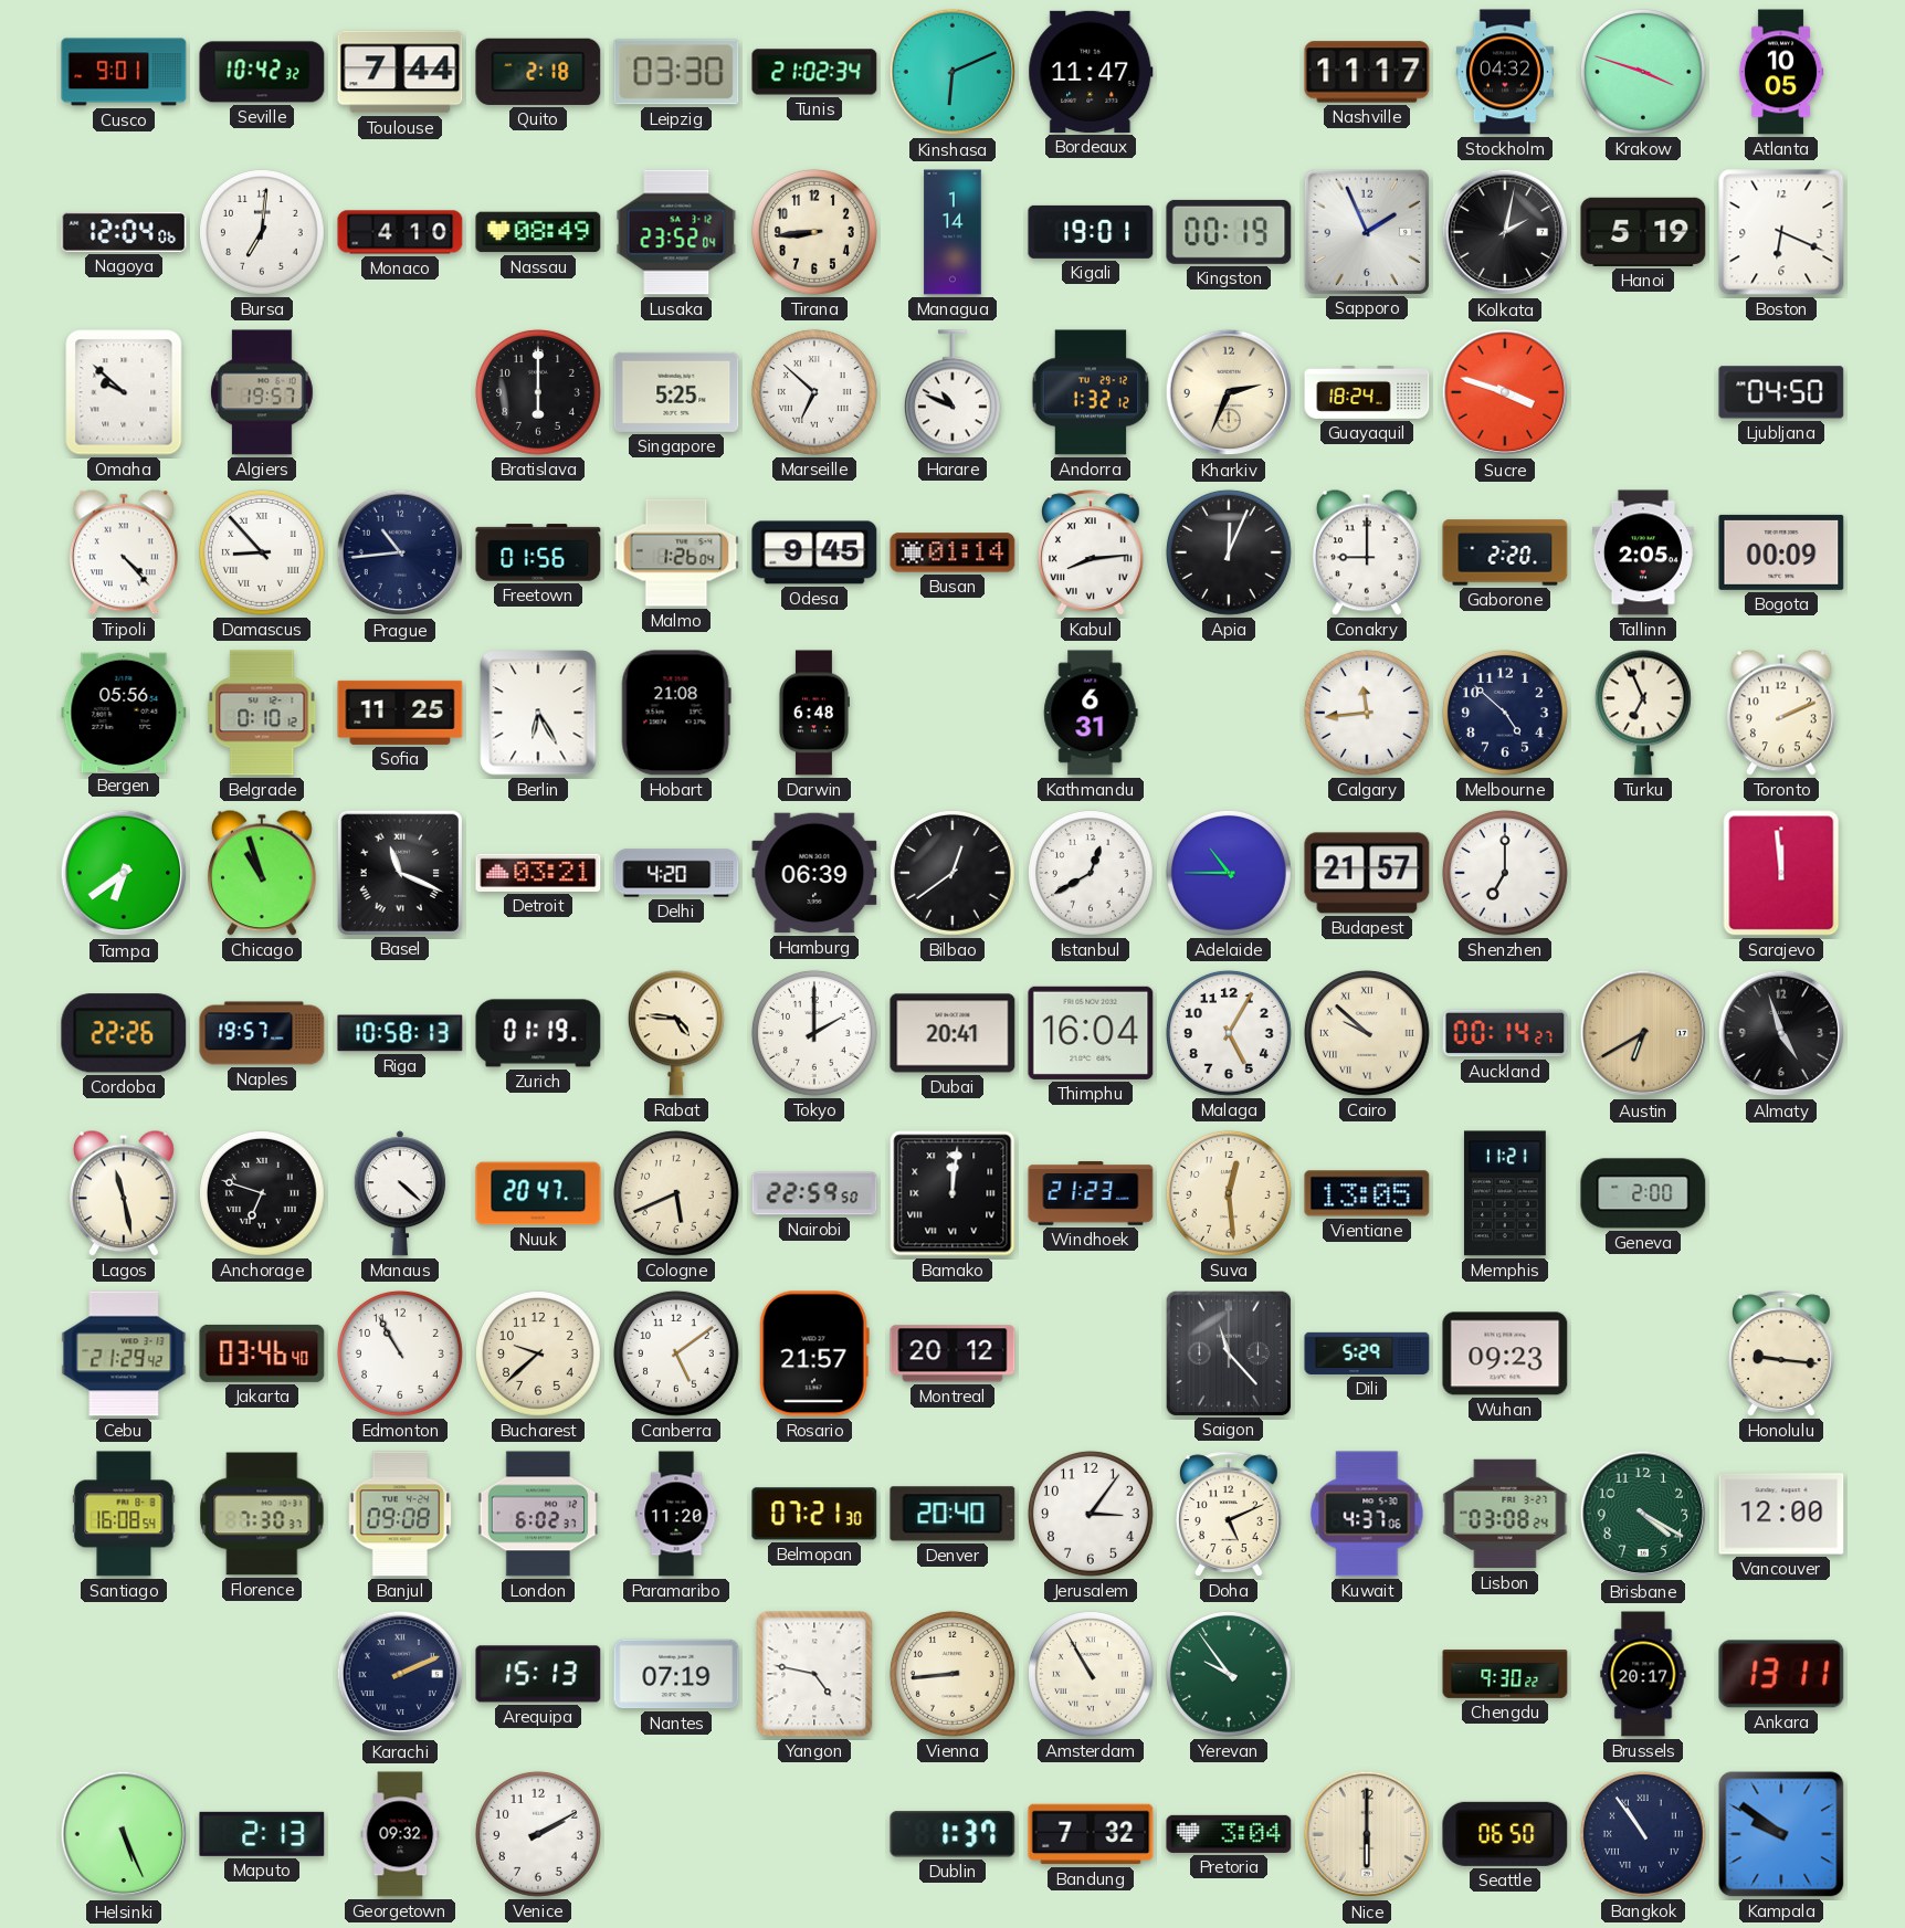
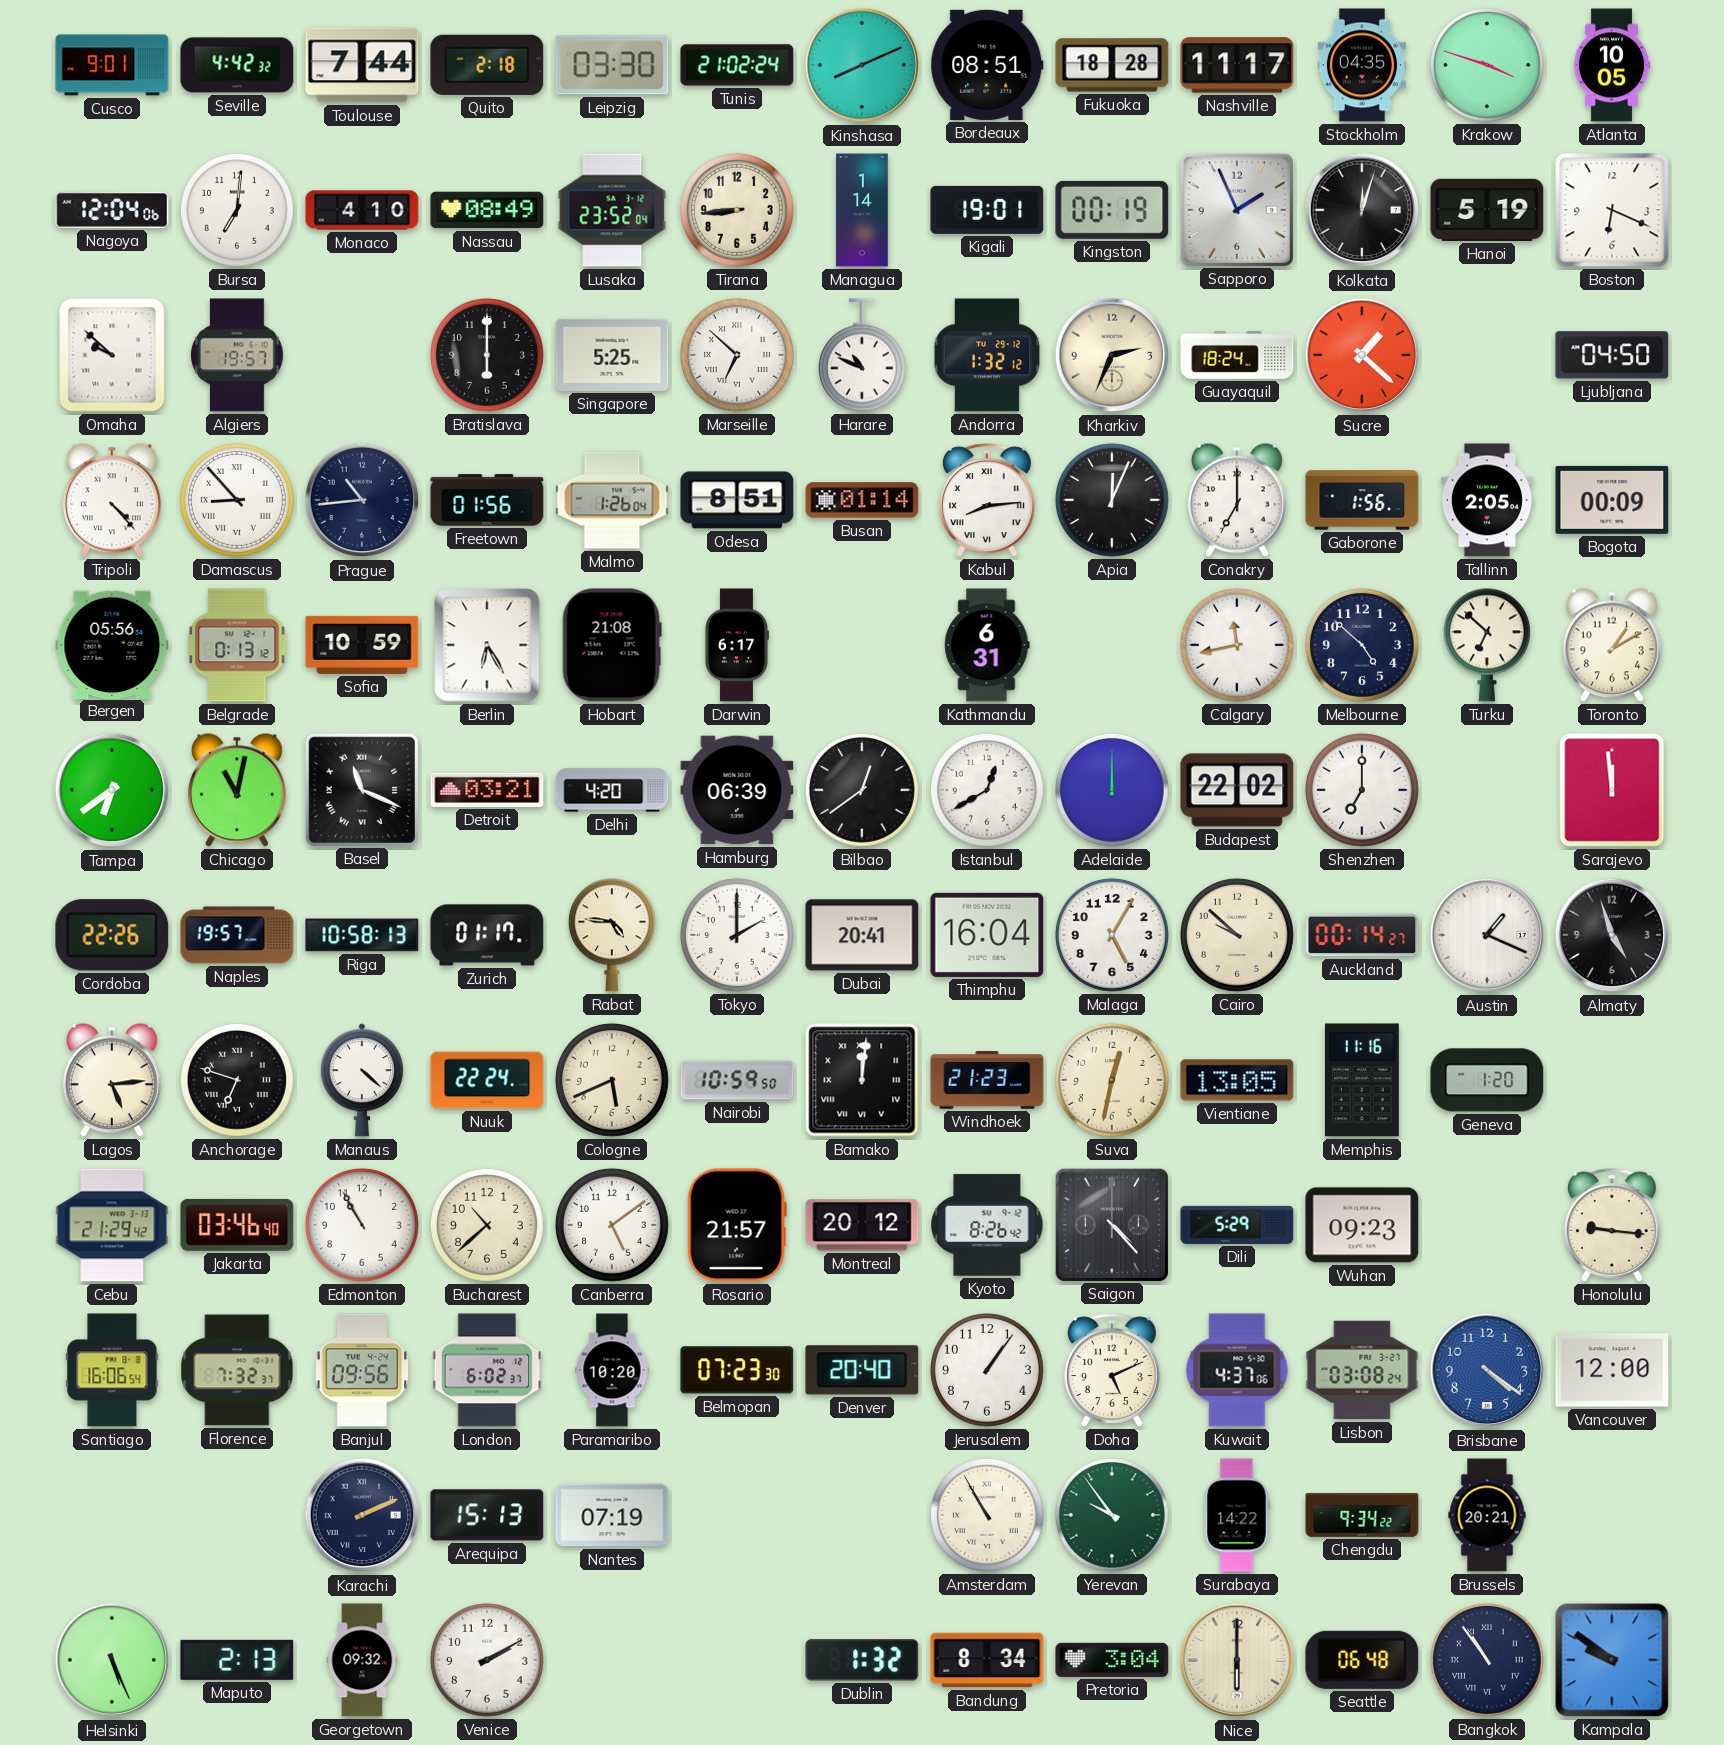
Seville: 10:42 -> 4:42 (237, 65)
Tunis: 21:02:34 -> 21:02:24 (737, 65)
Kinshasa: 6:11 -> 8:11 (862, 65)
Bordeaux: 11:47 -> 08:51 (987, 65)
Fukuoka: none -> 18:28 (1112, 65)
Stockholm: 04:32 -> 04:35 (1361, 65)
Kolkata: 2:02 -> 12:03 (1362, 210)
Sucre: 3:48 -> 1:22 (1362, 355)
Odesa: 9:45 -> 8:51 (737, 500)
Conakry: 9:00 -> 7:00 (1237, 500)
Gaborone: 2:20 -> 1:56 (1362, 500)
Belgrade: 0:10 -> 0:13 (237, 645)
Sofia: 11:25 -> 10:59 (362, 645)
Darwin: 6:48 -> 6:17 (736, 645)
Calgary: 11:44 -> 11:43 (1237, 645)
Turku: 6:56 -> 6:52 (1487, 645)
Toronto: 2:11 -> 1:10 (1612, 645)
Chicago: 10:57 -> 11:02 (237, 790)
Adelaide: 10:45 -> 12:00 (1112, 790)
Budapest: 21:57 -> 22:02 (1237, 790)
Zurich: 01:19 -> 01:17 (487, 935)
Cairo numerals: Roman -> Arabic (1237, 935)
Austin: 6:40 -> 1:19 (1487, 935)
Austin dial: champagne -> white (1487, 935)
Lagos: 11:28 -> 5:14 (112, 1080)
Nuuk: 20:47 -> 22:24 (487, 1080)
Nairobi: 22:59 -> 10:59 (737, 1080)
Suva: 12:29 -> 12:32 (1112, 1080)
Memphis: 11:21 -> 11:16 (1362, 1080)
Geneva: 2:00 -> 1:20 (1487, 1080)
Bucharest: 9:38 -> 10:38 (487, 1225)
Kyoto: none -> 8:26 (987, 1225)
Saigon: 11:23 -> 4:23 (1111, 1224)
Santiago: 16:08 -> 16:06 (112, 1370)
Florence: 7:30 -> 7:32 (237, 1370)
Banjul: 09:08 -> 09:56 (362, 1370)
Paramaribo: 11:20 -> 10:20 (612, 1370)
Belmopan: 07:21 -> 07:23 (737, 1370)
Jerusalem: 3:06 -> 1:06 (987, 1370)
Brisbane: 4:20 -> 4:21 (1487, 1370)
Brisbane dial: green -> blue (1487, 1370)
Yangon: 4:47 -> none (814, 1674)
Vienna: 8:44 -> none (952, 1674)
Surabaya: none -> 14:22 (1237, 1515)
Chengdu: 9:30 -> 9:34 (1362, 1516)
Brussels: 20:17 -> 20:21 (1487, 1515)
Ankara: 13:11 -> none (1781, 1674)
Dublin: 1:37 -> 1:32 (862, 1660)
Bandung: 7:32 -> 8:34 (987, 1660)
Seattle: 06:50 -> 06:48 (1362, 1660)
